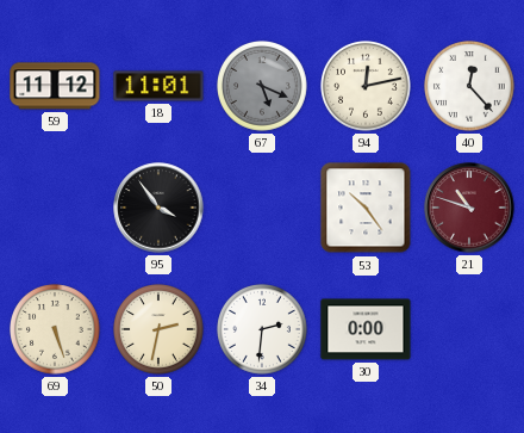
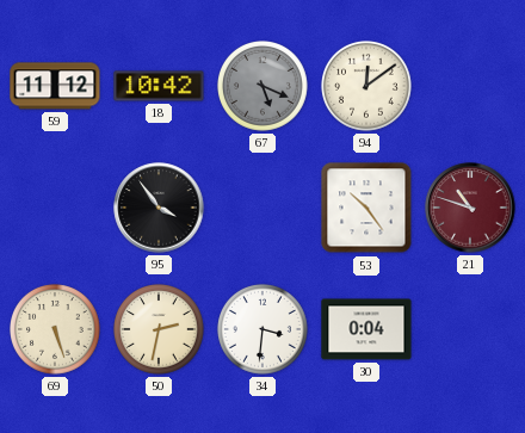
18: 11:01 -> 10:42 (159, 86)
94: 12:13 -> 12:09 (367, 87)
40: 12:23 -> none (470, 87)
34: 2:31 -> 3:31 (264, 330)
30: 0:00 -> 0:04 (366, 329)
